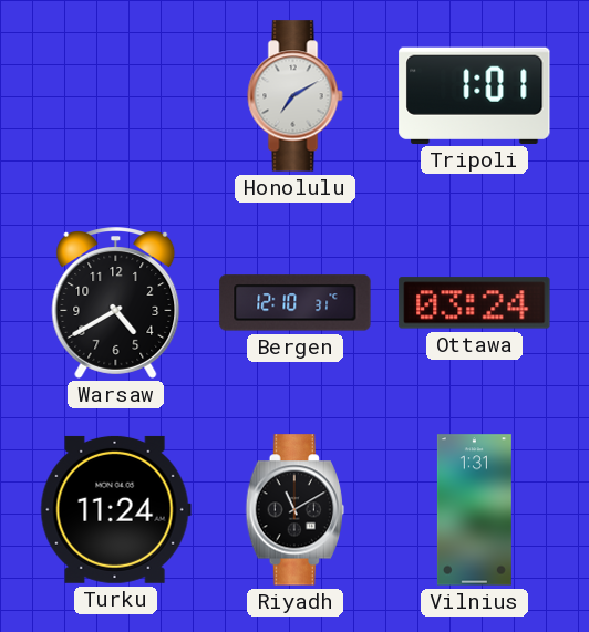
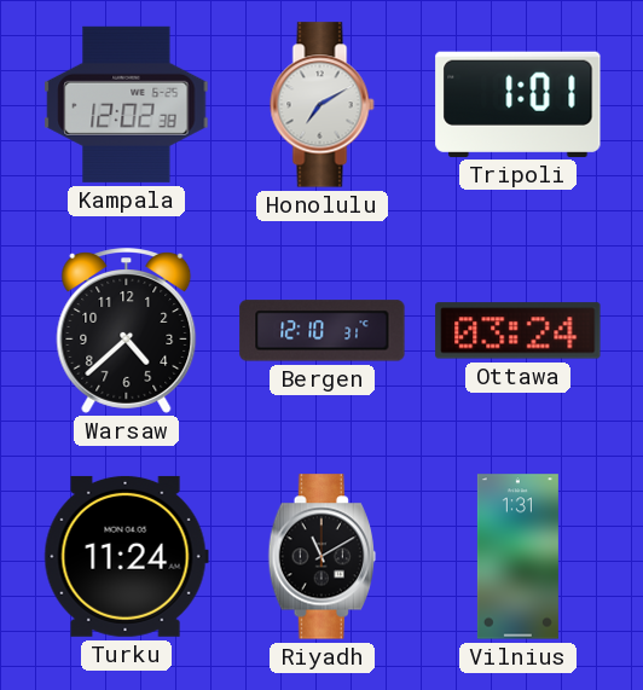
Kampala: none -> 12:02 (127, 104)
Warsaw: 4:40 -> 4:38 (127, 331)
